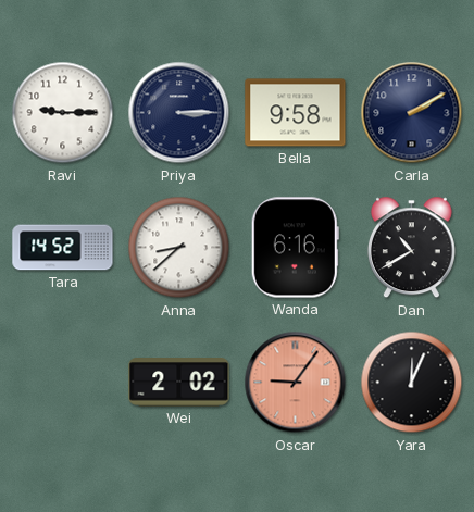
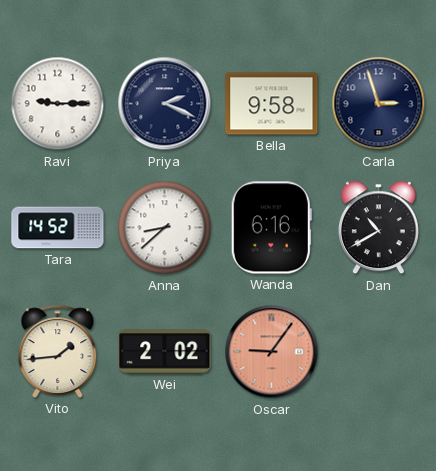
Priya: 3:15 -> 2:19 (165, 104)
Carla: 2:10 -> 2:57 (379, 104)
Vito: none -> 1:44 (58, 351)
Yara: 12:04 -> none (412, 383)
